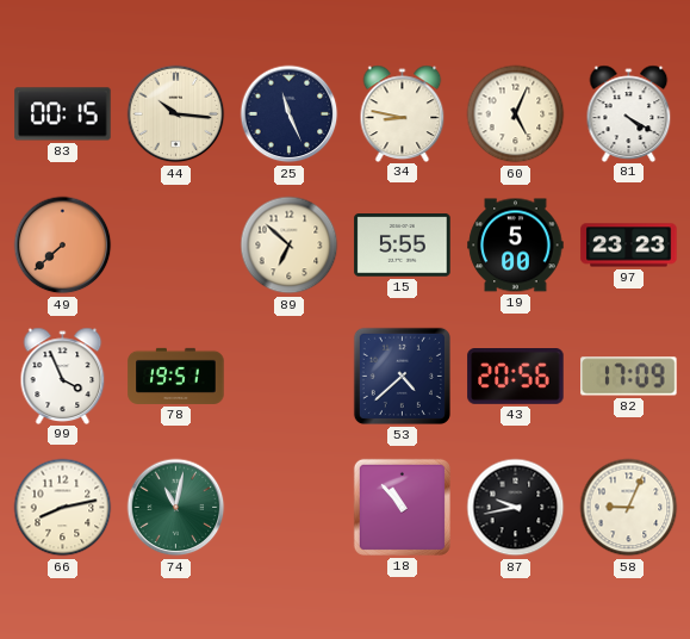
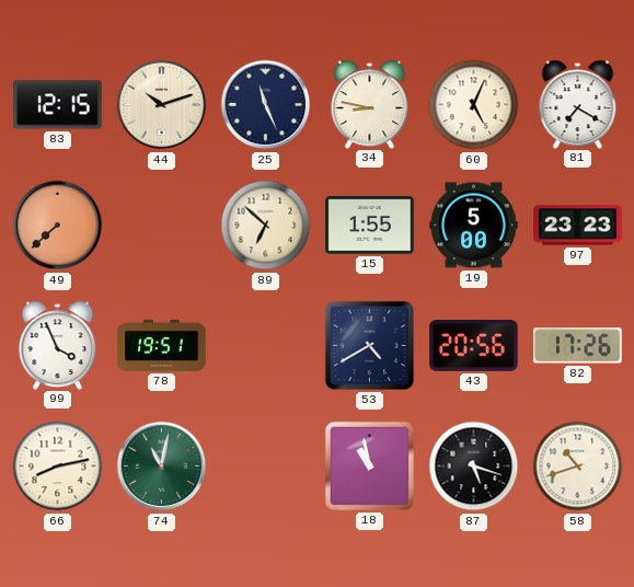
83: 00:15 -> 12:15 (58, 105)
44: 10:16 -> 10:12 (162, 105)
81: 4:20 -> 7:20 (578, 104)
15: 5:55 -> 1:55 (370, 226)
53: 4:38 -> 4:40 (369, 345)
82: 17:09 -> 17:26 (578, 346)
18: 10:53 -> 10:58 (369, 465)
87: 9:43 -> 5:18 (474, 467)
58: 9:04 -> 10:42 (578, 467)
